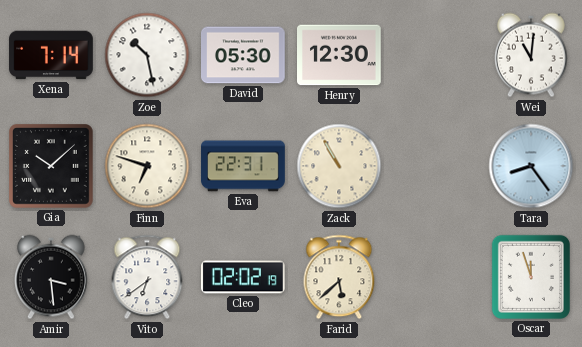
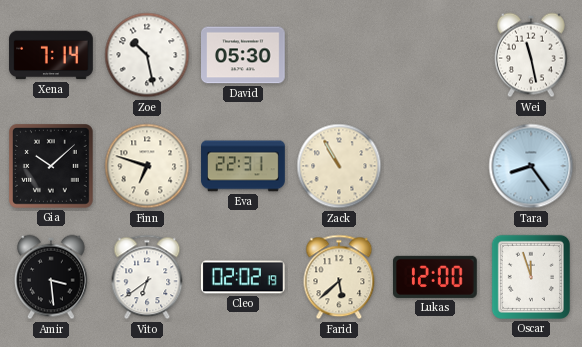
Henry: 12:30 -> none (340, 55)
Wei: 11:01 -> 11:28 (532, 55)
Lukas: none -> 12:00 (436, 277)
